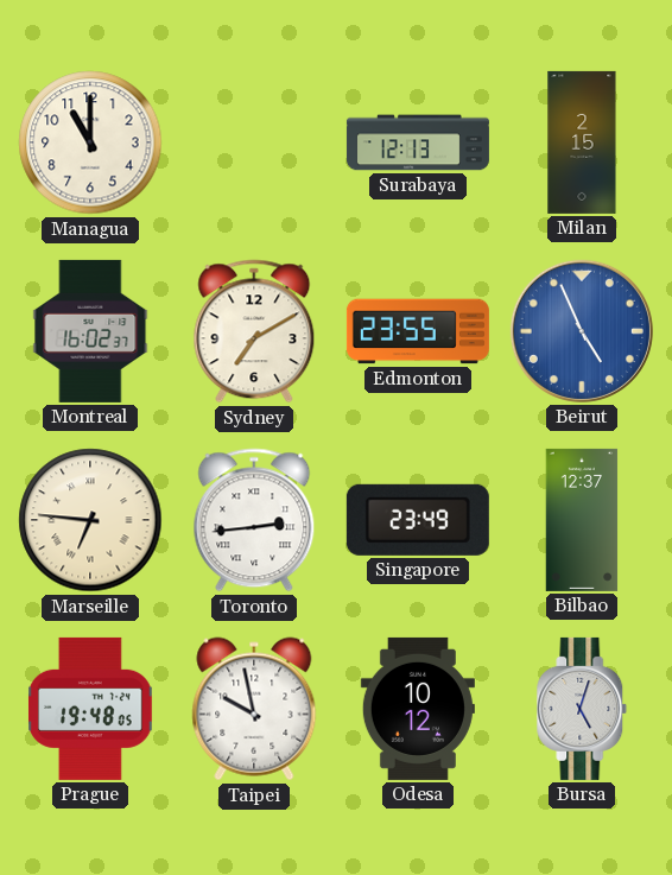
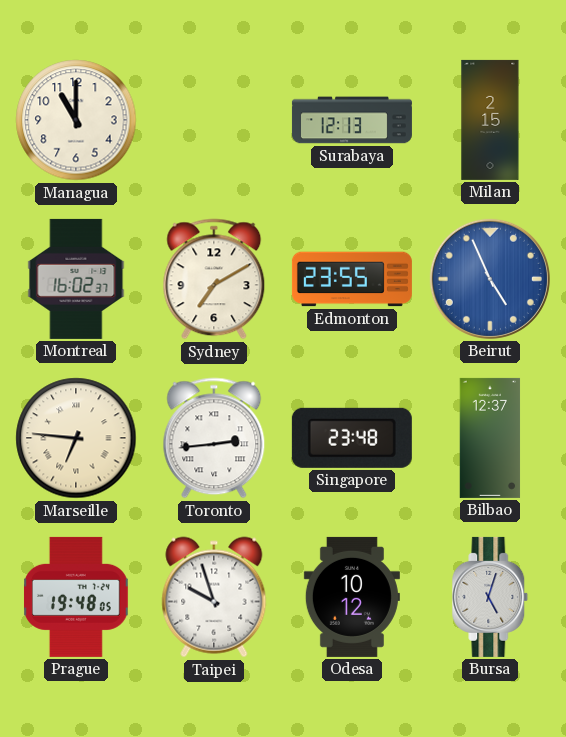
Singapore: 23:49 -> 23:48 (352, 438)
Taipei: 9:58 -> 9:57 (214, 597)
